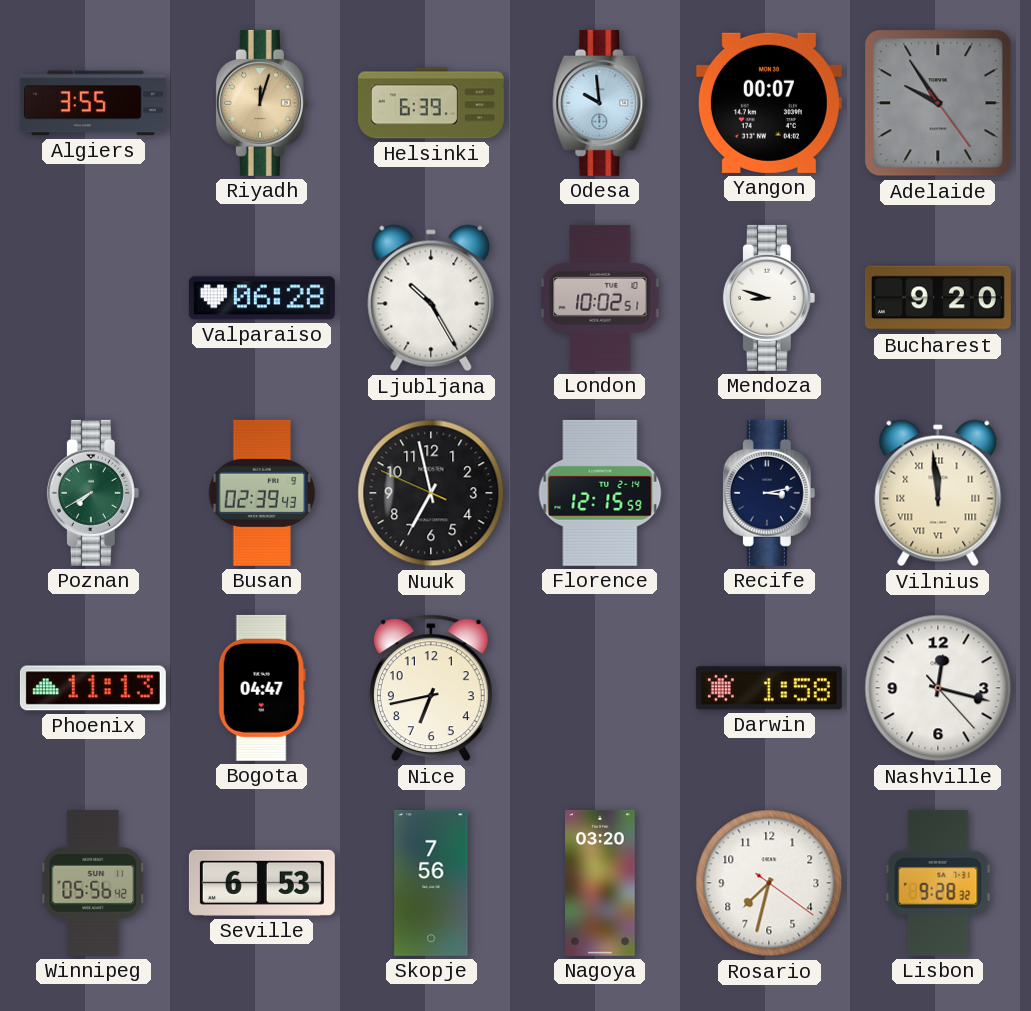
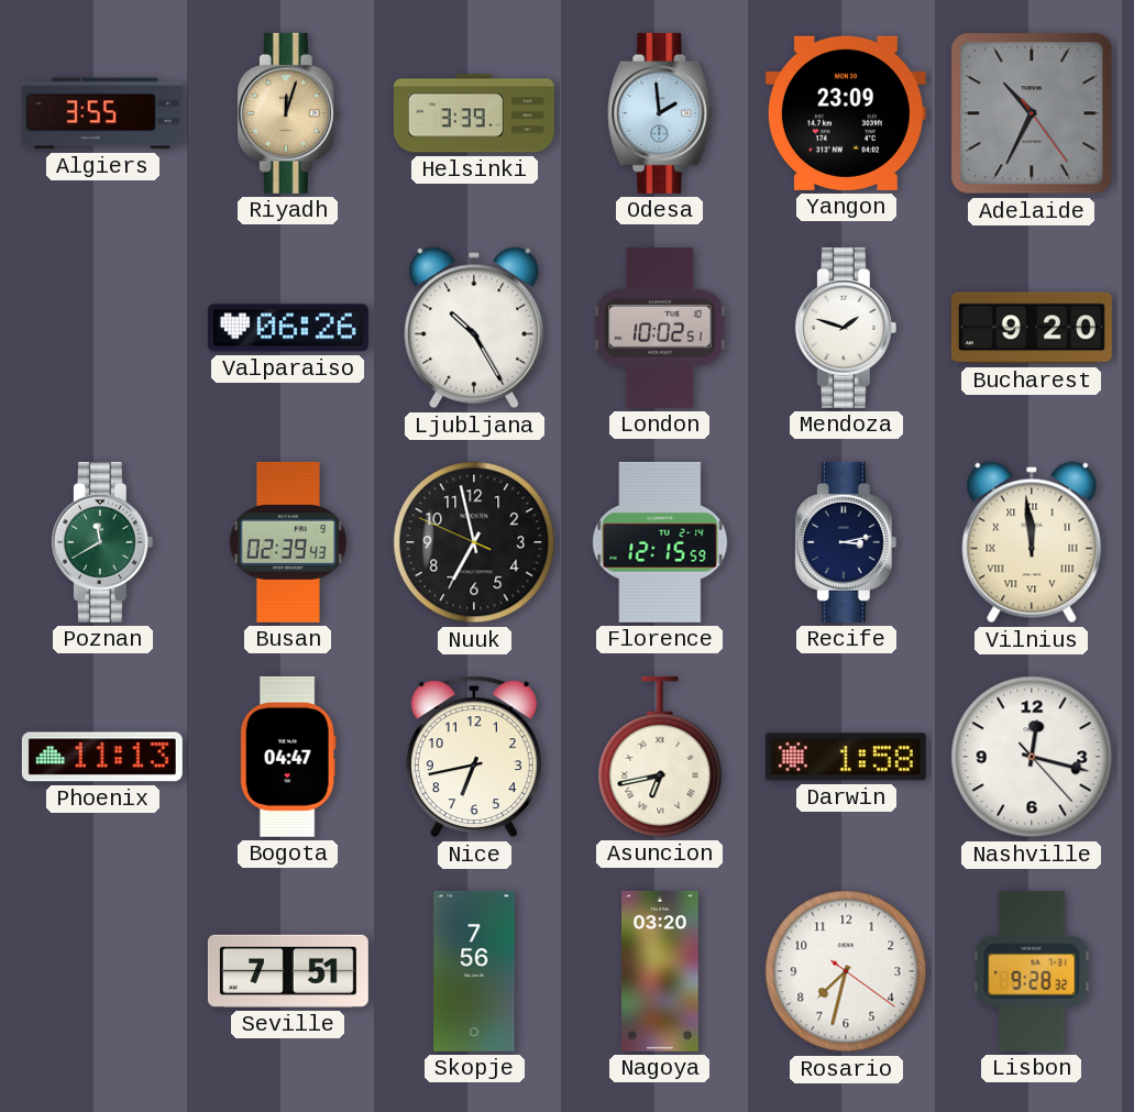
Helsinki: 6:39 -> 3:39 (474, 113)
Odesa: 9:59 -> 1:59 (660, 113)
Yangon: 00:07 -> 23:09 (846, 113)
Adelaide: 9:54 -> 10:34 (1032, 113)
Valparaiso: 06:28 -> 06:26 (288, 328)
Mendoza: 8:48 -> 1:48 (846, 328)
Poznan: 7:40 -> 11:40 (102, 542)
Asuncion: none -> 6:43 (660, 757)
Winnipeg: 05:56 -> none (93, 883)
Seville: 6:53 -> 7:51 (288, 971)
